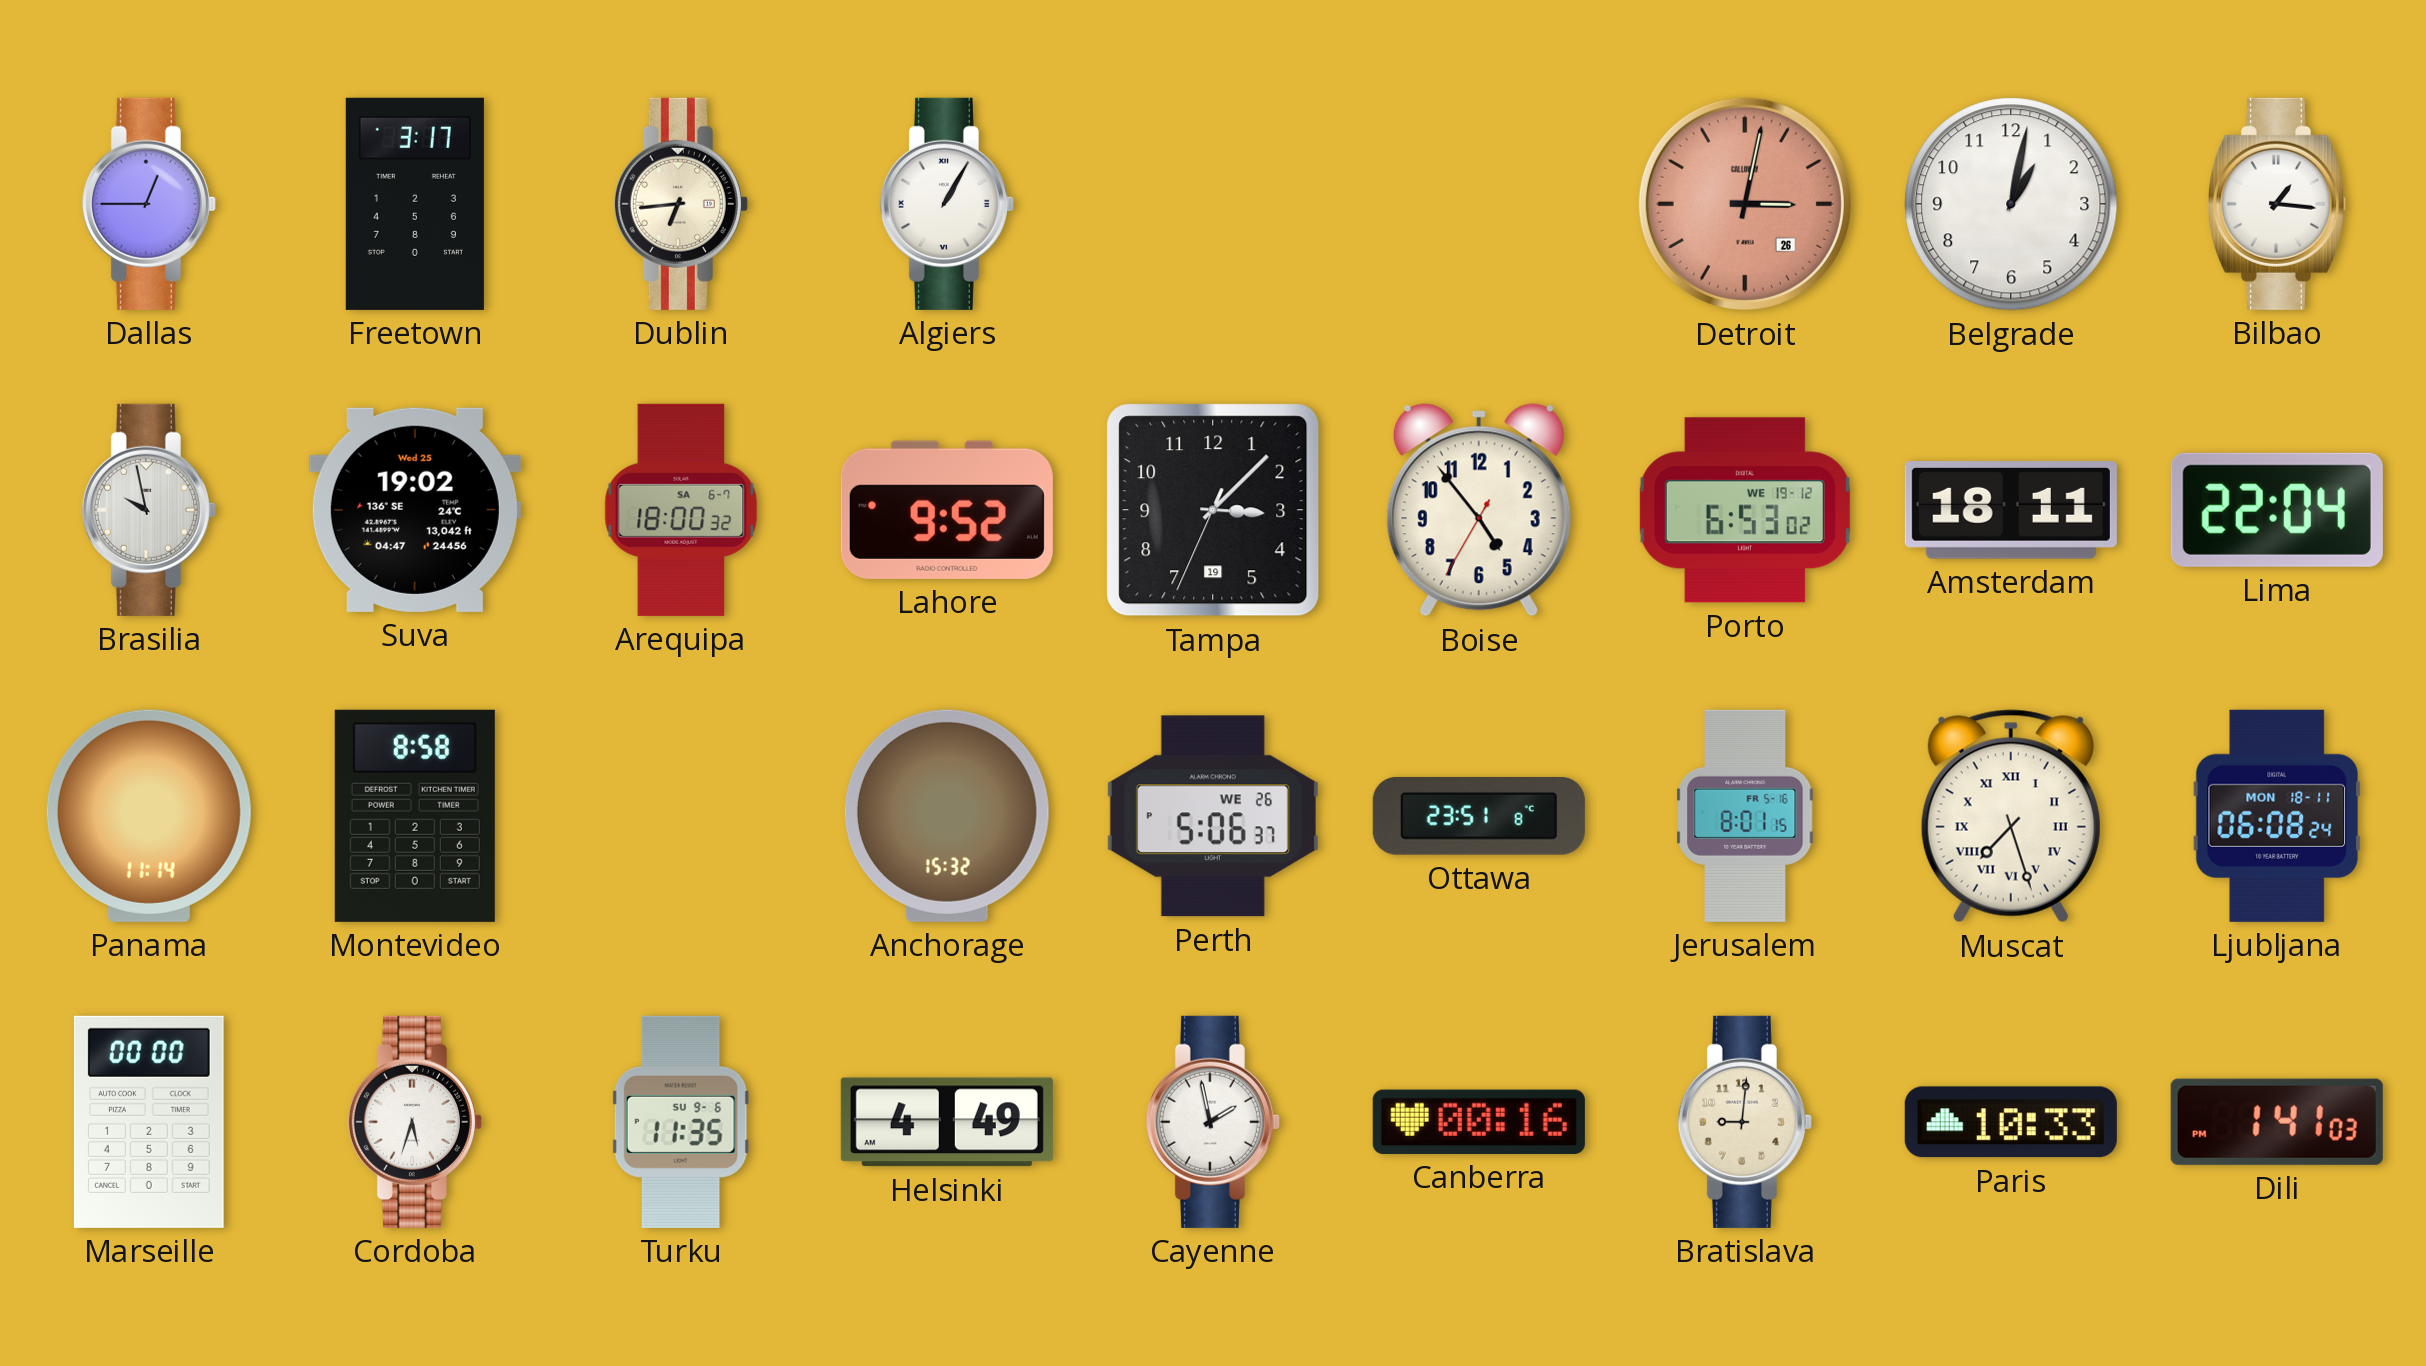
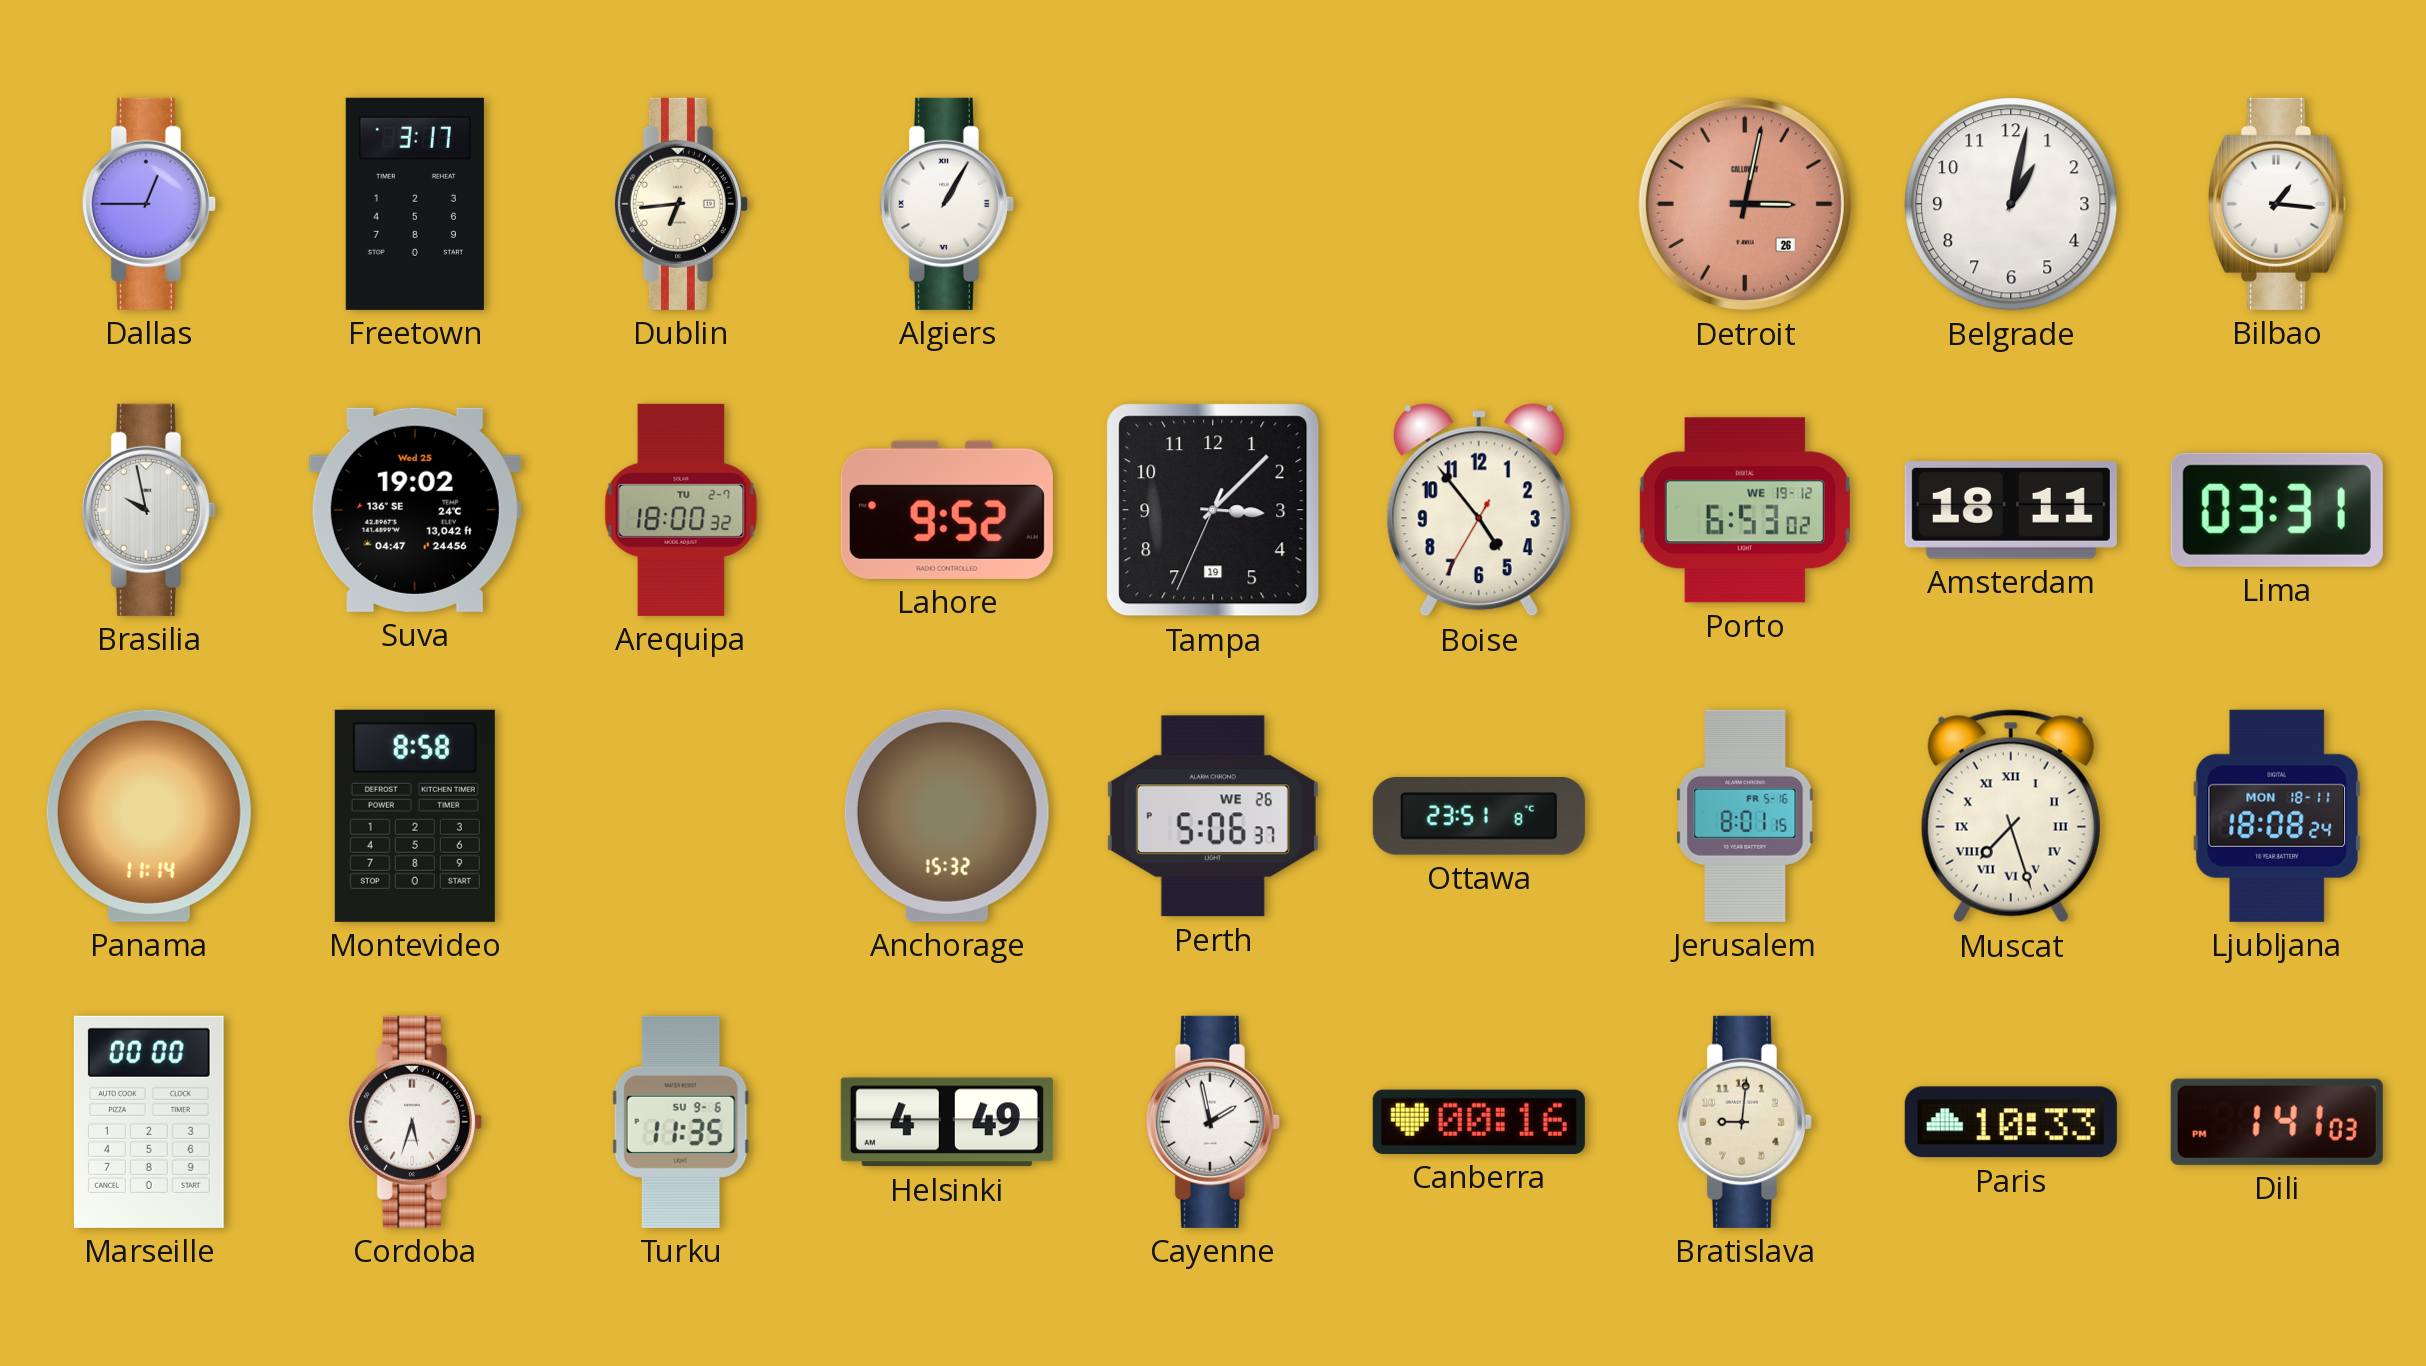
Arequipa date: SA 6-7 -> TU 2-7 (681, 510)
Lima: 22:04 -> 03:31 (2277, 510)
Ljubljana: 06:08 -> 18:08 (2277, 816)
